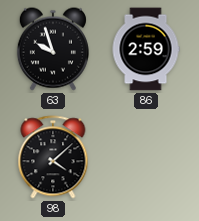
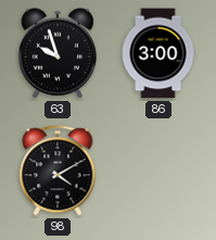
86: 2:59 -> 3:00 (158, 53)
98: 4:08 -> 4:10 (58, 170)
